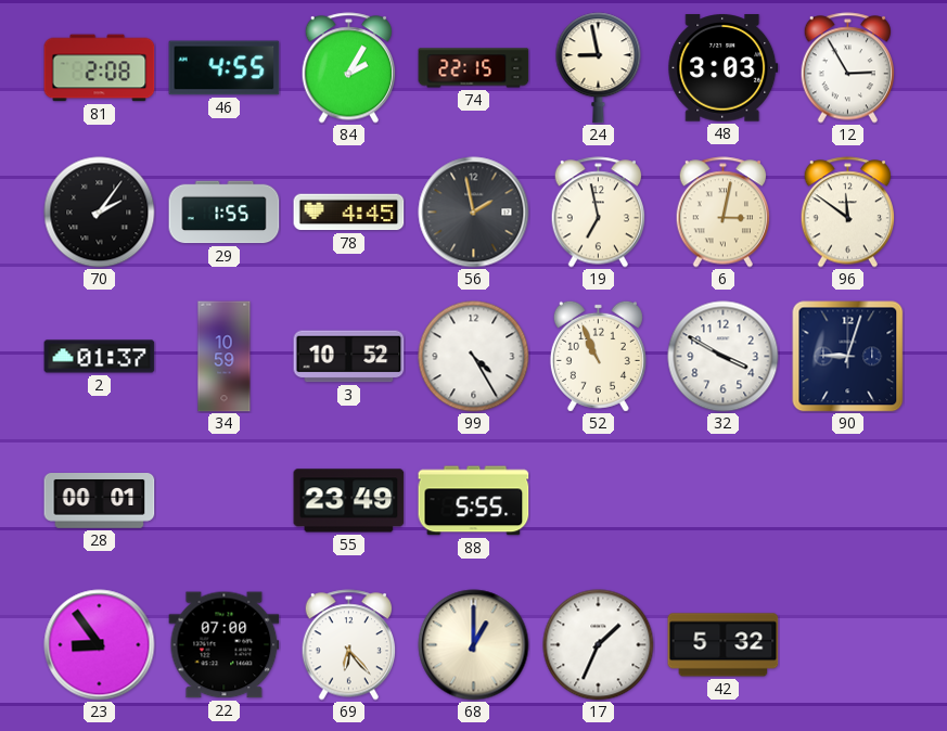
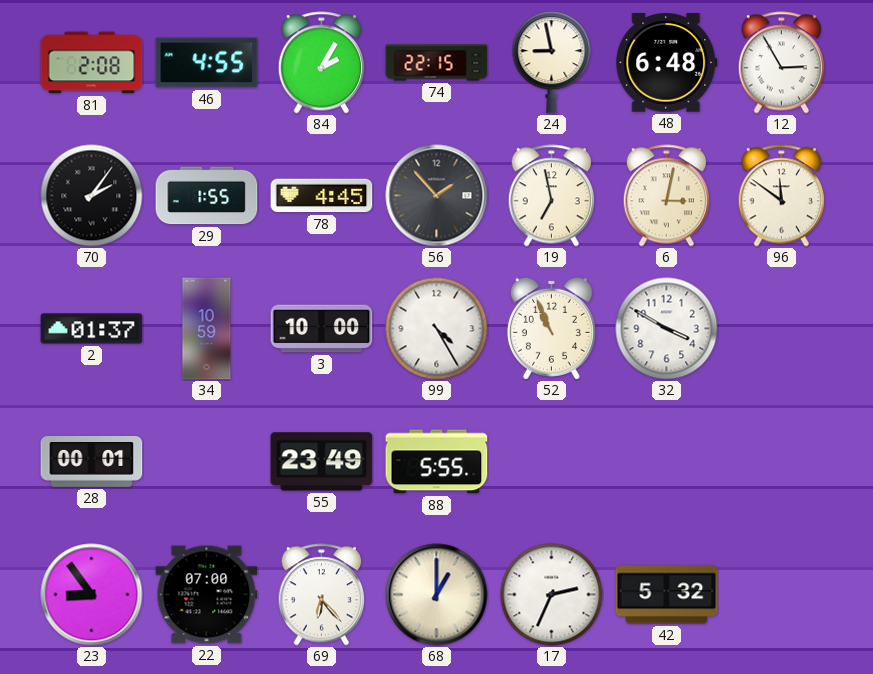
48: 3:03 -> 6:48 (667, 63)
56: 1:58 -> 1:53 (437, 196)
3: 10:52 -> 10:00 (322, 329)
90: 9:03 -> none (848, 357)
17: 1:34 -> 2:34 (552, 595)
